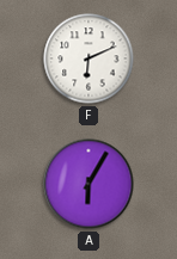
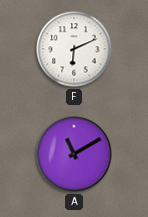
A: 6:05 -> 11:10 (74, 154)
